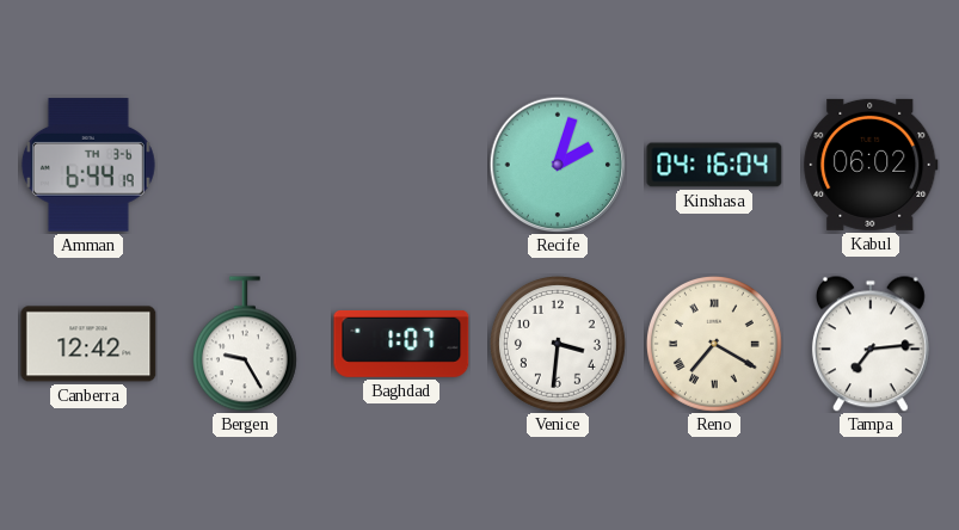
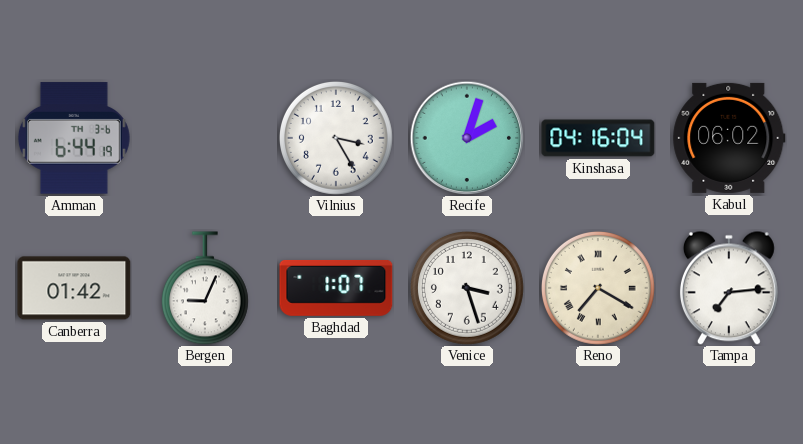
Vilnius: none -> 3:25 (336, 138)
Canberra: 12:42 -> 01:42 (74, 288)
Bergen: 9:25 -> 9:04 (205, 288)
Venice: 3:31 -> 3:27 (467, 288)
